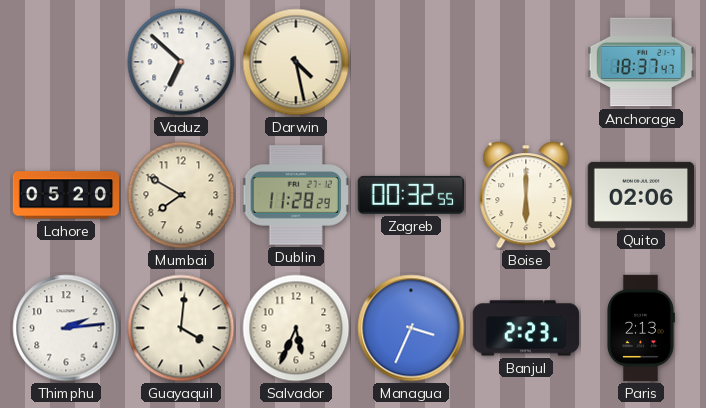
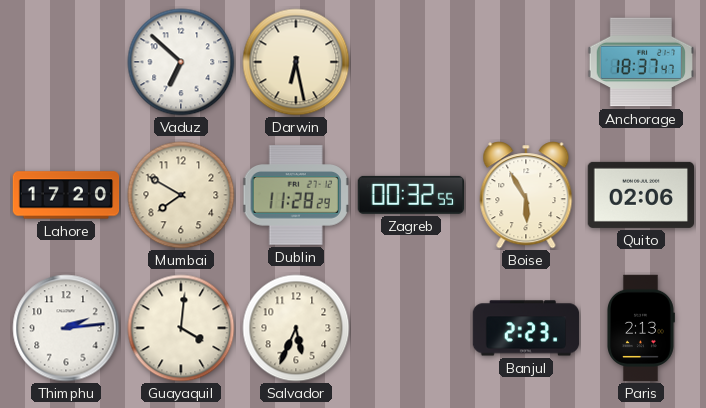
Darwin: 4:28 -> 6:28 (296, 62)
Lahore: 05:20 -> 17:20 (66, 195)
Boise: 6:00 -> 5:55 (526, 195)
Managua: 3:34 -> none (411, 328)
